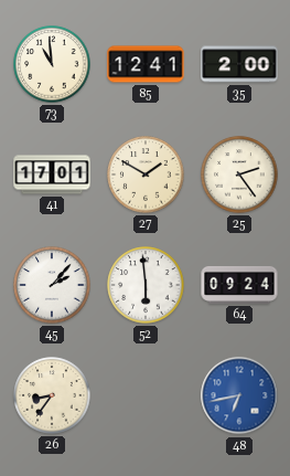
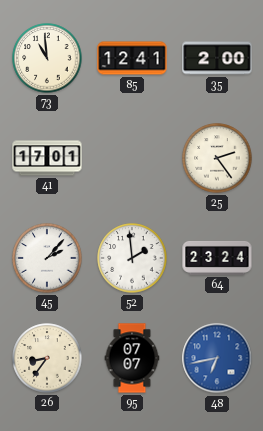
27: 1:50 -> none (146, 174)
52: 5:59 -> 1:59 (132, 258)
64: 09:24 -> 23:24 (217, 258)
95: none -> 07:07 (132, 358)
